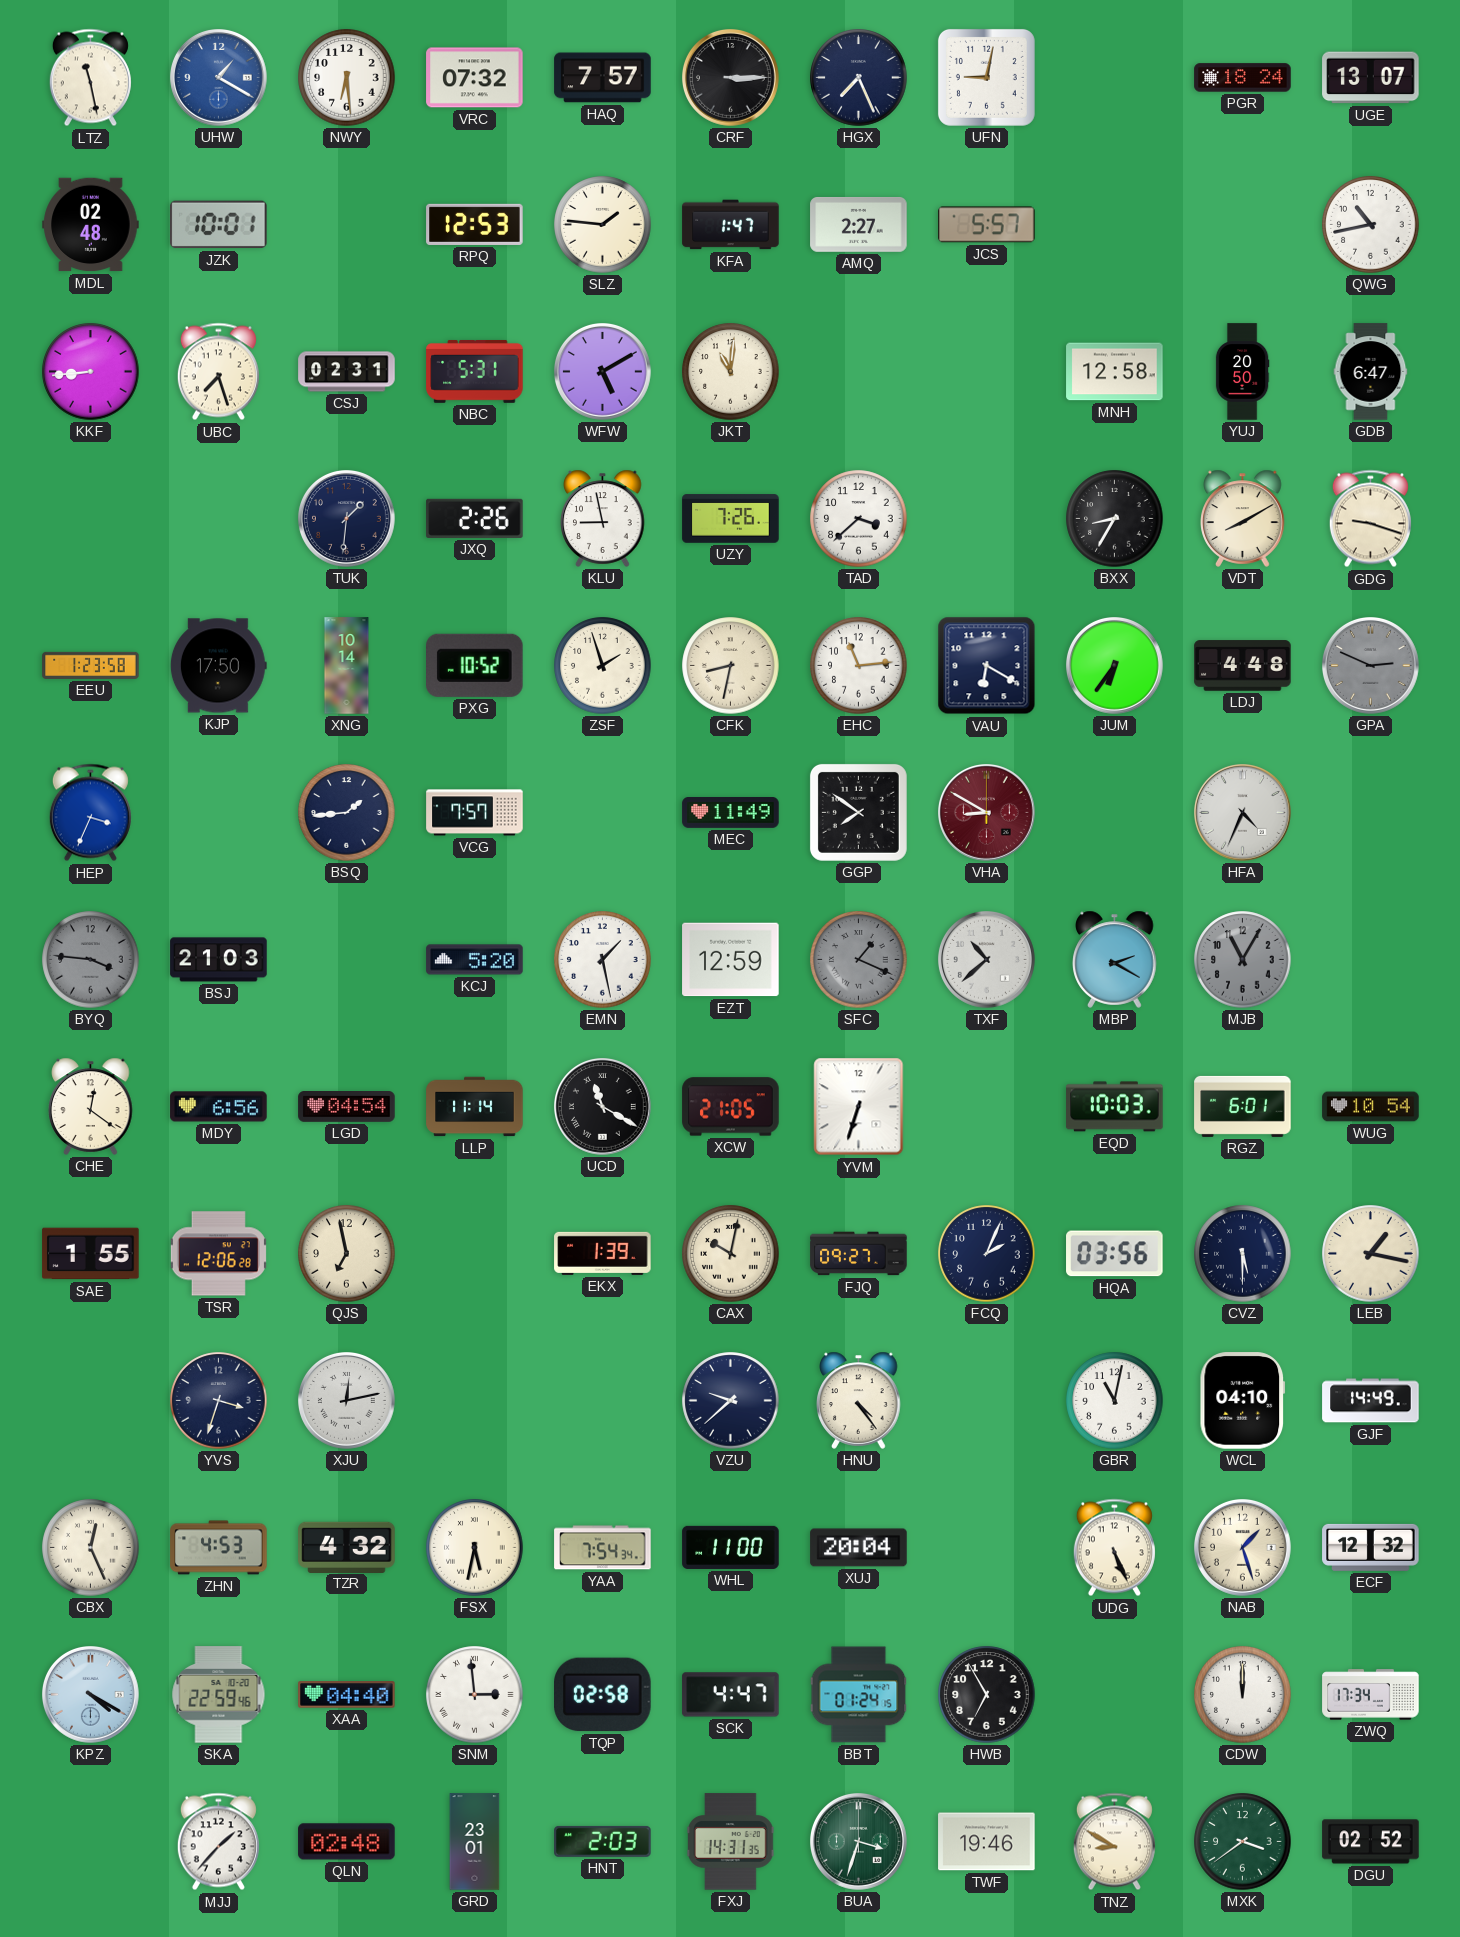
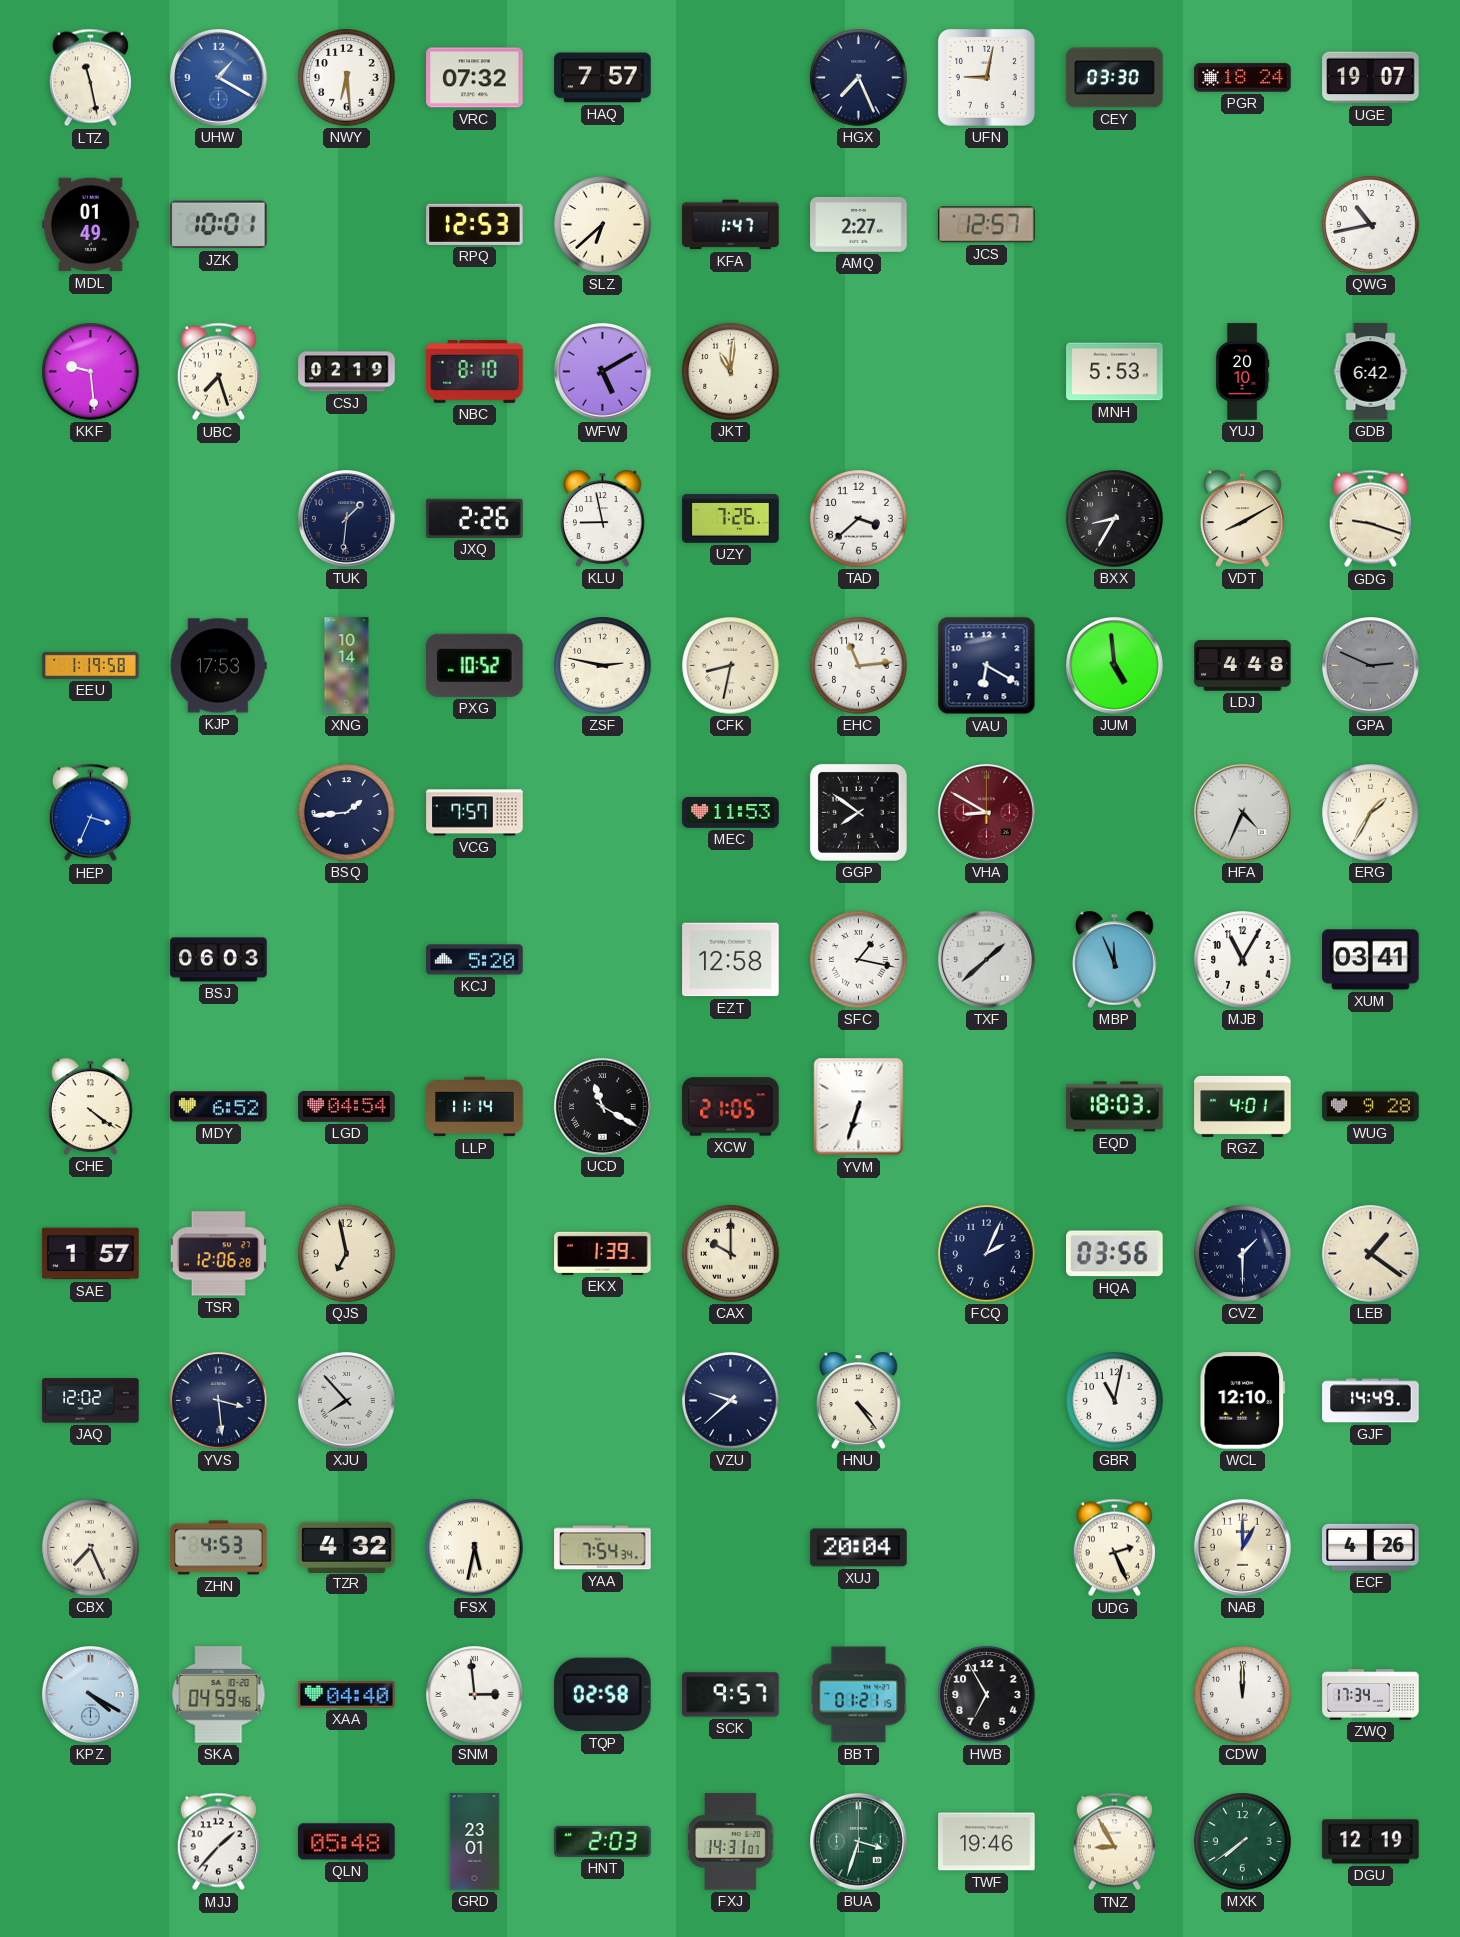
CRF: 3:15 -> none (731, 78)
CEY: none -> 03:30 (1115, 78)
UGE: 13:07 -> 19:07 (1371, 78)
MDL: 02:48 -> 01:49 (91, 225)
SLZ: 1:46 -> 6:38 (603, 225)
JCS: 5:57 -> 12:57 (987, 225)
KKF: 8:44 -> 9:29 (91, 372)
CSJ: 02:31 -> 02:19 (347, 372)
NBC: 5:31 -> 8:10 (475, 372)
MNH: 12:58 -> 5:53 (1115, 372)
YUJ: 20:50 -> 20:10 (1242, 372)
GDB: 6:47 -> 6:42 (1371, 372)
EEU: 1:23 -> 1:19 (91, 665)
KJP: 17:50 -> 17:53 (218, 666)
ZSF: 1:57 -> 2:47 (603, 666)
JUM: 6:36 -> 4:59 (1115, 666)
MEC: 11:49 -> 11:53 (731, 813)
ERG: none -> 1:35 (1371, 813)
BYQ: 3:46 -> none (91, 960)
BSJ: 21:03 -> 06:03 (219, 960)
EMN: 1:28 -> none (603, 960)
EZT: 12:59 -> 12:58 (731, 960)
SFC: 1:19 -> 1:17 (859, 960)
SFC dial: grey -> white (859, 960)
TXF: 10:38 -> 1:38 (987, 960)
MBP: 2:20 -> 11:56 (1115, 959)
MJB dial: grey -> white (1243, 960)
XUM: none -> 03:41 (1371, 960)
CHE: 12:21 -> 4:21 (91, 1106)
MDY: 6:56 -> 6:52 (219, 1107)
EQD: 10:03 -> 18:03 (1115, 1107)
RGZ: 6:01 -> 4:01 (1243, 1106)
WUG: 10:54 -> 9:28 (1371, 1107)
SAE: 1:55 -> 1:57 (91, 1254)
CAX: 10:02 -> 10:00 (731, 1254)
FJQ: 09:27 -> none (859, 1254)
CVZ: 5:30 -> 1:30 (1243, 1254)
LEB: 1:17 -> 1:21 (1371, 1254)
JAQ: none -> 12:02 (91, 1401)
YVS: 3:33 -> 3:29 (219, 1401)
XJU: 12:13 -> 7:53 (347, 1401)
WCL: 04:10 -> 12:10 (1243, 1401)
CBX: 12:26 -> 7:26 (91, 1548)
WHL: 11:00 -> none (731, 1547)
UDG: 5:26 -> 2:26 (1114, 1548)
NAB: 1:27 -> 1:00 (1243, 1548)
ECF: 12:32 -> 4:26 (1371, 1547)
SKA: 22:59 -> 04:59 (219, 1695)
SCK: 4:47 -> 9:57 (731, 1695)
BBT: 01:24 -> 01:21 (859, 1695)
QLN: 02:48 -> 05:48 (347, 1842)
FXJ: 14:31:35 -> 14:31:07 (731, 1842)
TNZ: 8:50 -> 8:55 (1114, 1842)
MXK: 3:39 -> 7:39 (1243, 1842)
DGU: 02:52 -> 12:19 (1371, 1842)
